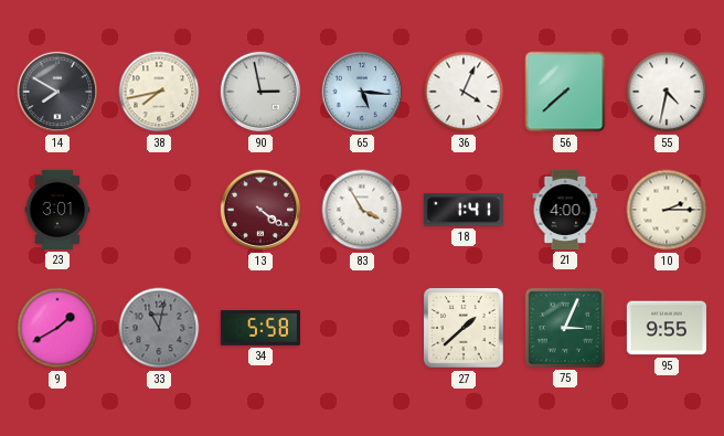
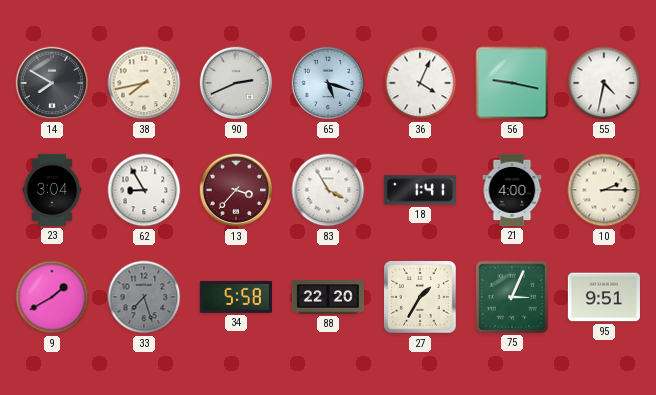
90: 2:58 -> 2:41 (236, 83)
65: 5:16 -> 5:18 (328, 83)
56: 7:38 -> 9:17 (512, 83)
23: 3:01 -> 3:04 (52, 190)
62: none -> 8:55 (144, 190)
13: 4:21 -> 3:37 (236, 190)
33: 11:02 -> 7:27 (144, 297)
88: none -> 22:20 (328, 297)
27: 1:38 -> 1:35 (420, 297)
95: 9:55 -> 9:51 (604, 297)
